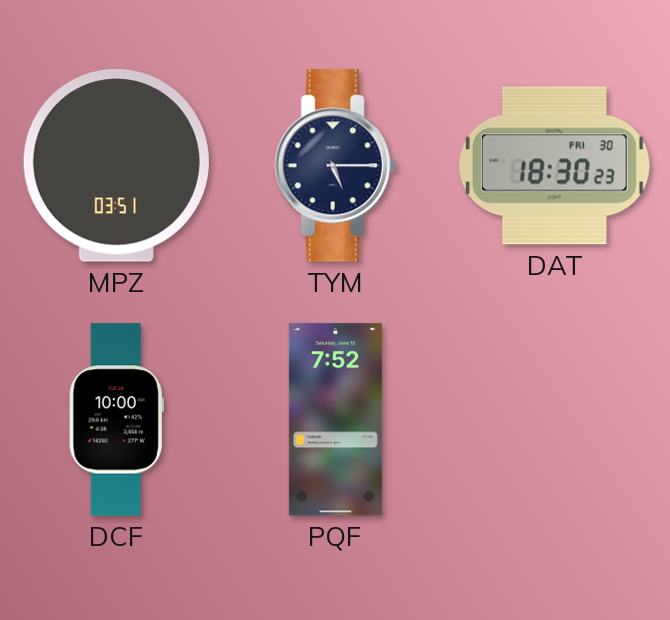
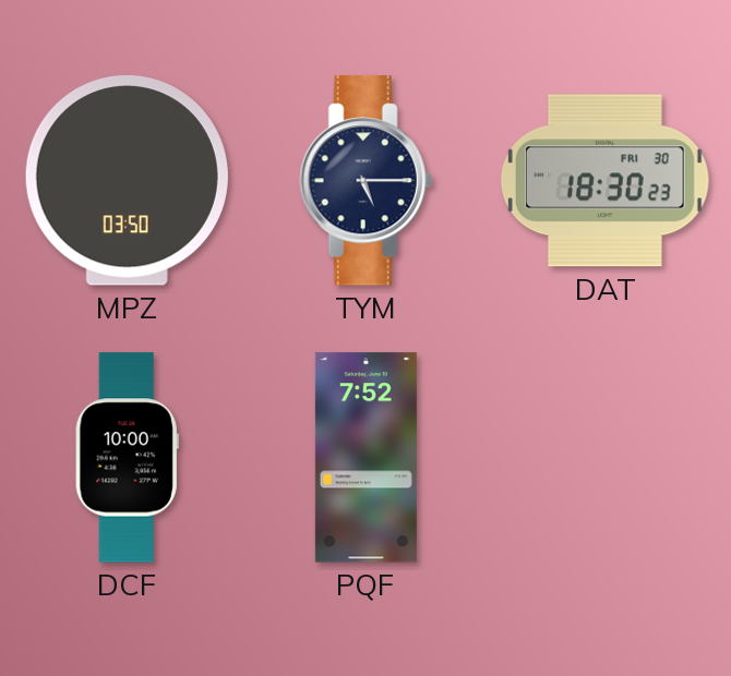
MPZ: 03:51 -> 03:50 (127, 181)
